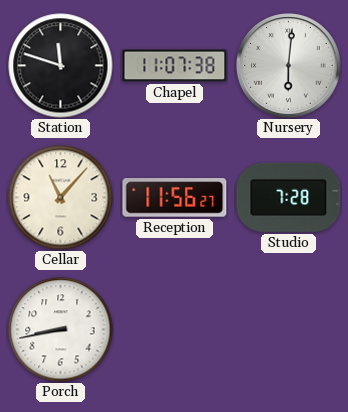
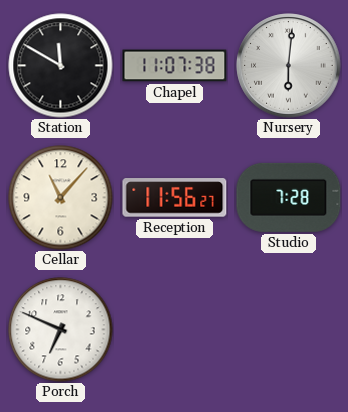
Station: 11:48 -> 11:50 (61, 66)
Porch: 8:43 -> 6:49 (61, 330)
